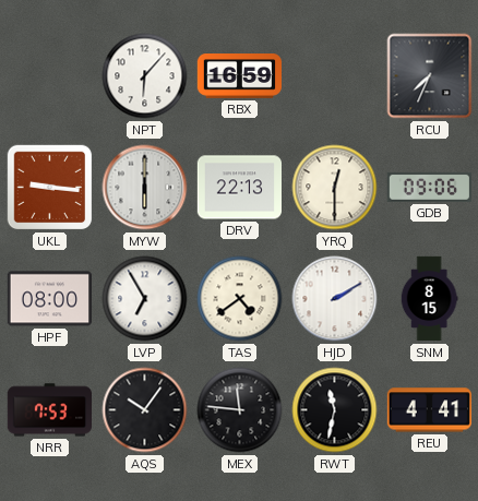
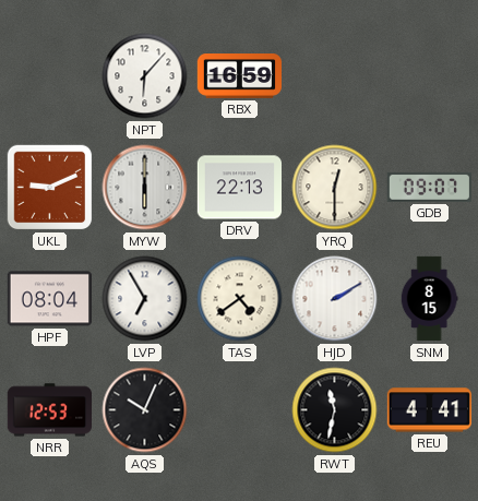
RCU: 7:34 -> none (430, 76)
UKL: 9:16 -> 9:11 (50, 188)
GDB: 09:06 -> 09:07 (429, 187)
HPF: 08:00 -> 08:04 (49, 299)
NRR: 7:53 -> 12:53 (50, 410)
AQS: 10:06 -> 10:04 (145, 410)
MEX: 11:46 -> none (240, 410)
